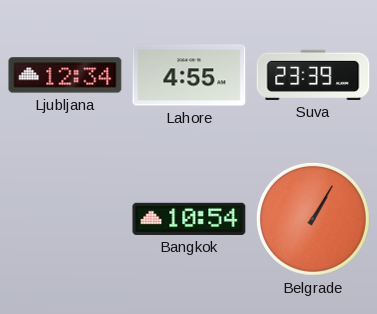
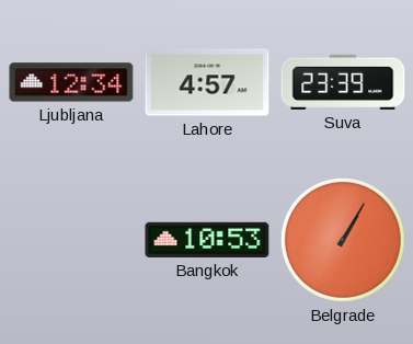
Lahore: 4:55 -> 4:57 (207, 82)
Bangkok: 10:54 -> 10:53 (207, 240)
